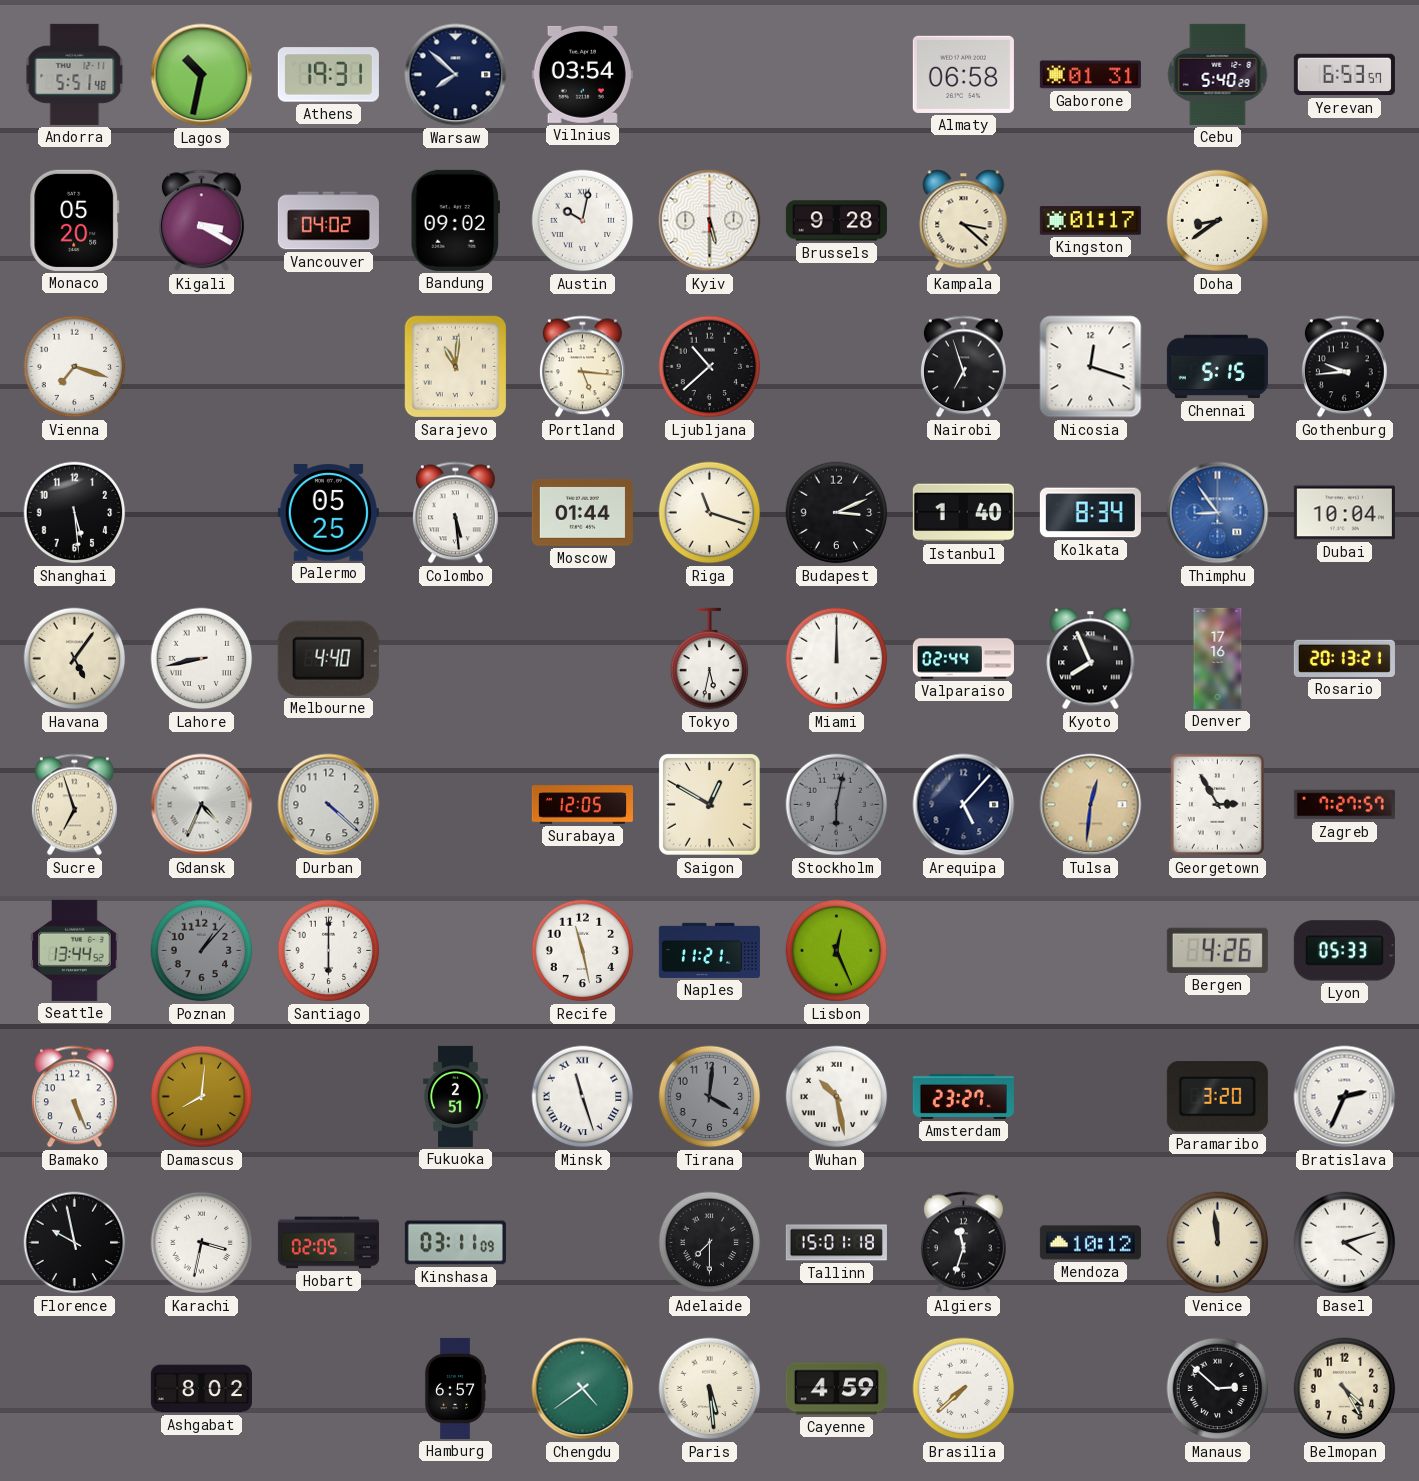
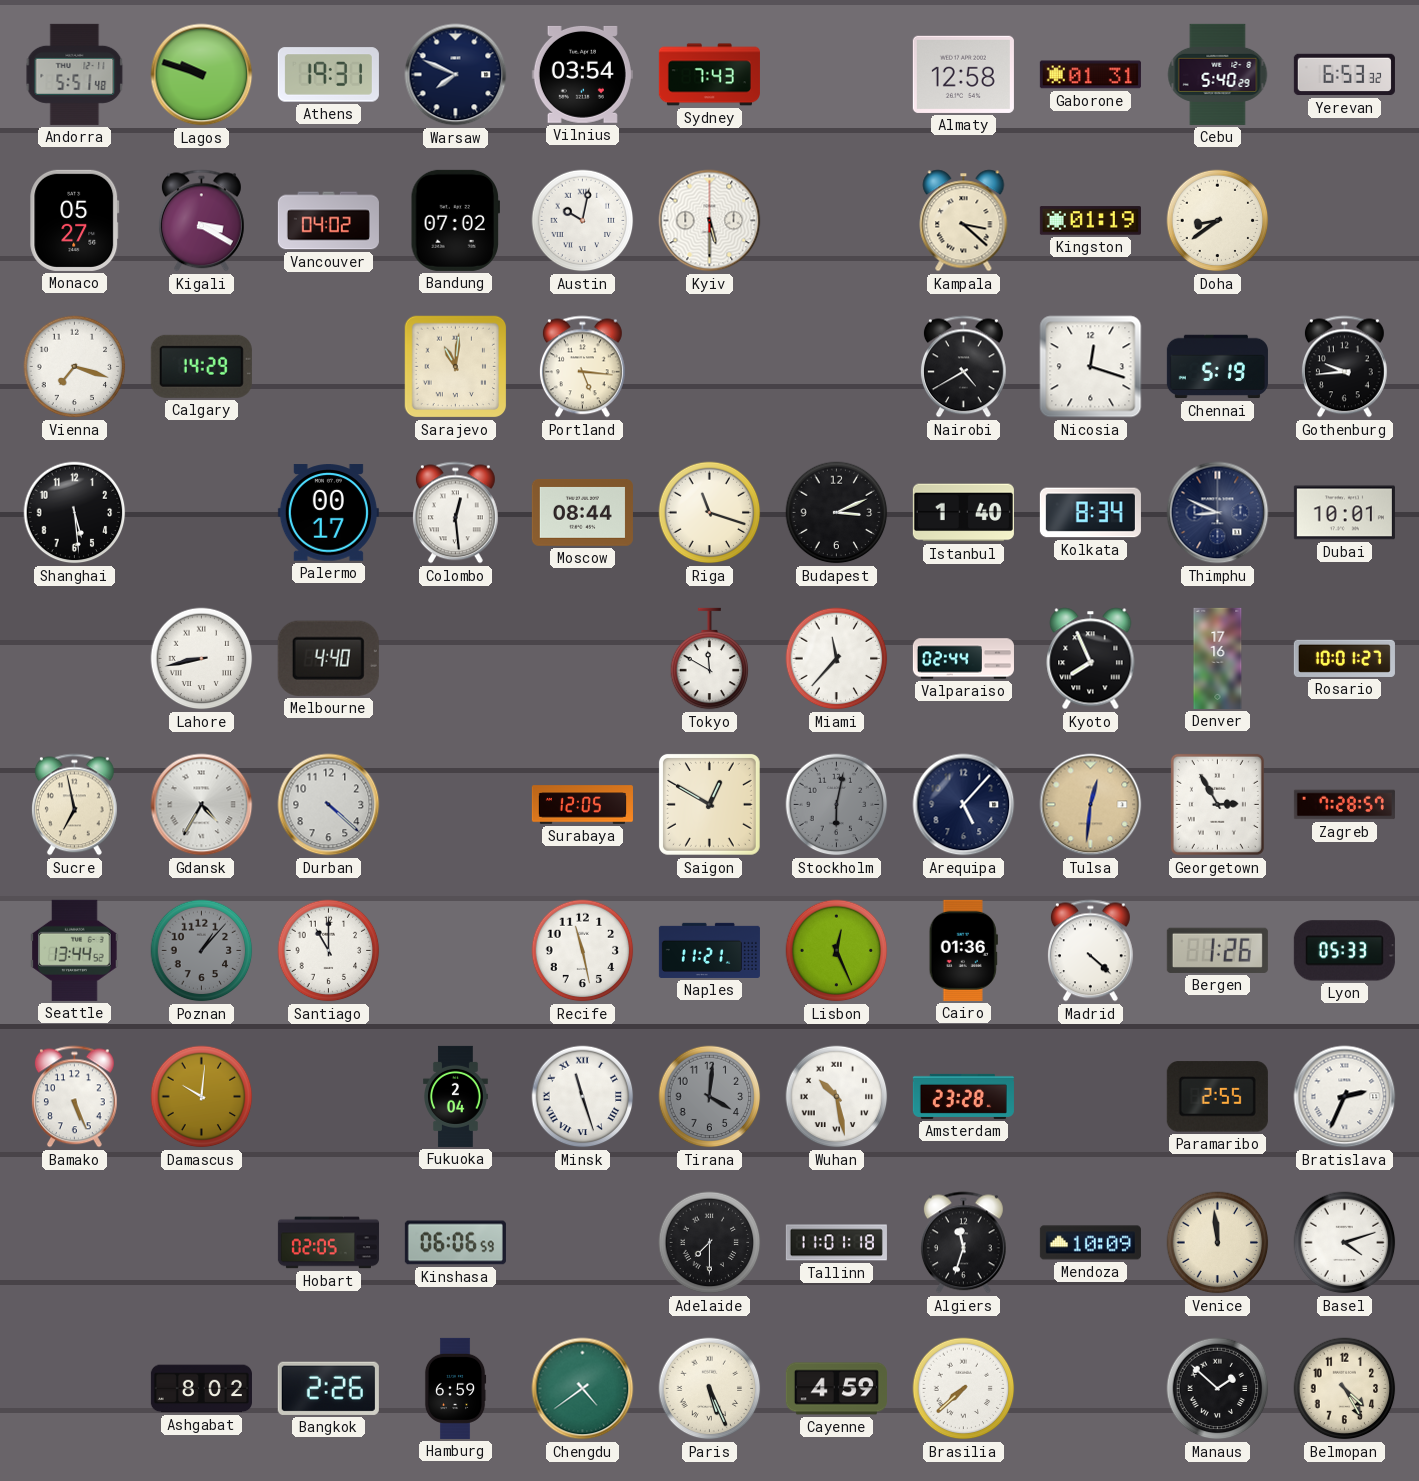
Lagos: 10:32 -> 9:48 (202, 75)
Warsaw: 7:52 -> 7:49 (456, 75)
Sydney: none -> 7:43 (709, 75)
Almaty: 06:58 -> 12:58 (963, 74)
Yerevan: 6:53:57 -> 6:53:32 (1344, 75)
Monaco: 05:20 -> 05:27 (75, 220)
Bandung: 09:02 -> 07:02 (455, 220)
Brussels: 9:28 -> none (836, 221)
Kingston: 01:17 -> 01:19 (1090, 221)
Calgary: none -> 14:29 (201, 366)
Ljubljana: 10:38 -> none (710, 367)
Nairobi: 6:57 -> 4:40 (963, 367)
Chennai: 5:15 -> 5:19 (1217, 367)
Palermo: 05:25 -> 00:17 (328, 513)
Colombo: 5:29 -> 12:29 (455, 513)
Moscow: 01:44 -> 08:44 (582, 513)
Thimphu: 8:54 -> 8:49 (1218, 513)
Thimphu dial: blue -> navy (1218, 513)
Dubai: 10:04 -> 10:01 (1344, 513)
Havana: 5:06 -> none (75, 659)
Tokyo: 5:32 -> 11:50 (710, 659)
Miami: 12:00 -> 11:37 (837, 659)
Rosario: 20:13 -> 10:01 (1344, 658)
Sucre: 6:57 -> 6:58 (74, 805)
Gdansk: 4:34 -> 4:35 (202, 805)
Zagreb: 7:27 -> 7:28 (1344, 805)
Santiago: 6:00 -> 11:00 (329, 951)
Cairo: none -> 01:36 (963, 950)
Madrid: none -> 4:22 (1090, 951)
Bergen: 4:26 -> 1:26 (1217, 950)
Damascus: 8:01 -> 10:01 (202, 1097)
Fukuoka: 2:51 -> 2:04 (456, 1096)
Amsterdam: 23:27 -> 23:28 (963, 1096)
Paramaribo: 3:20 -> 2:55 (1217, 1097)
Florence: 9:58 -> none (75, 1243)
Karachi: 3:32 -> none (202, 1243)
Kinshasa: 03:11 -> 06:06 (455, 1243)
Tallinn: 15:01 -> 11:01 (836, 1243)
Mendoza: 10:12 -> 10:09 (1090, 1243)
Bangkok: none -> 2:26 (328, 1388)
Hamburg: 6:57 -> 6:59 (455, 1388)
Paris: 5:29 -> 5:26 (710, 1389)
Manaus: 2:52 -> 1:52 (1218, 1389)
